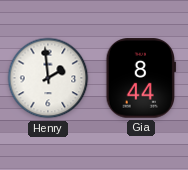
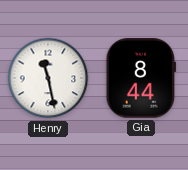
Henry: 1:59 -> 11:28 (48, 78)
